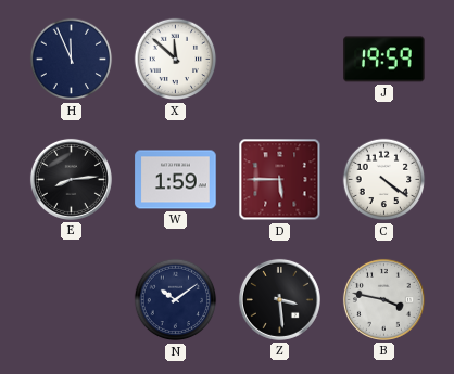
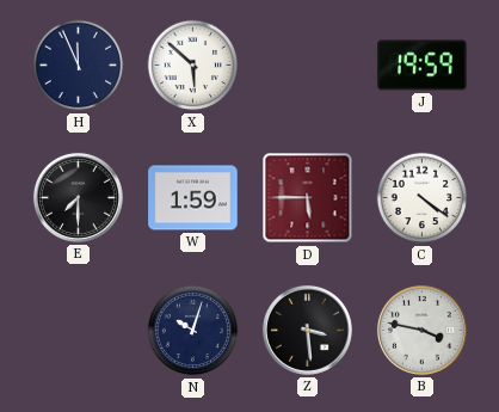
X: 11:52 -> 5:52 (193, 66)
E: 8:14 -> 7:30 (78, 197)
N: 10:09 -> 10:03 (193, 331)
